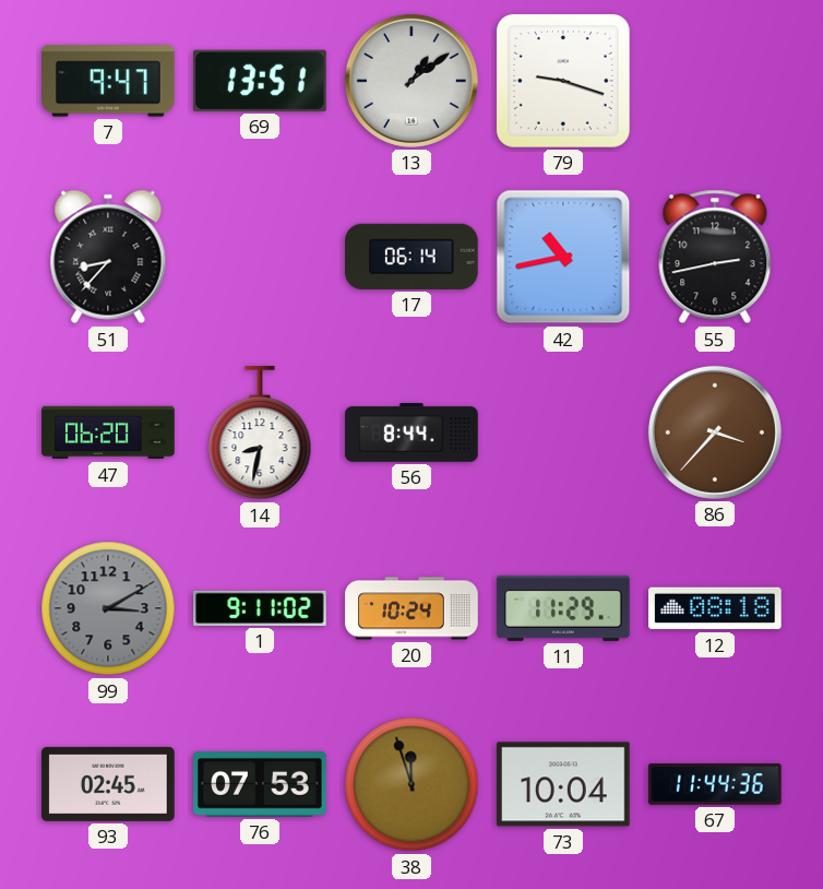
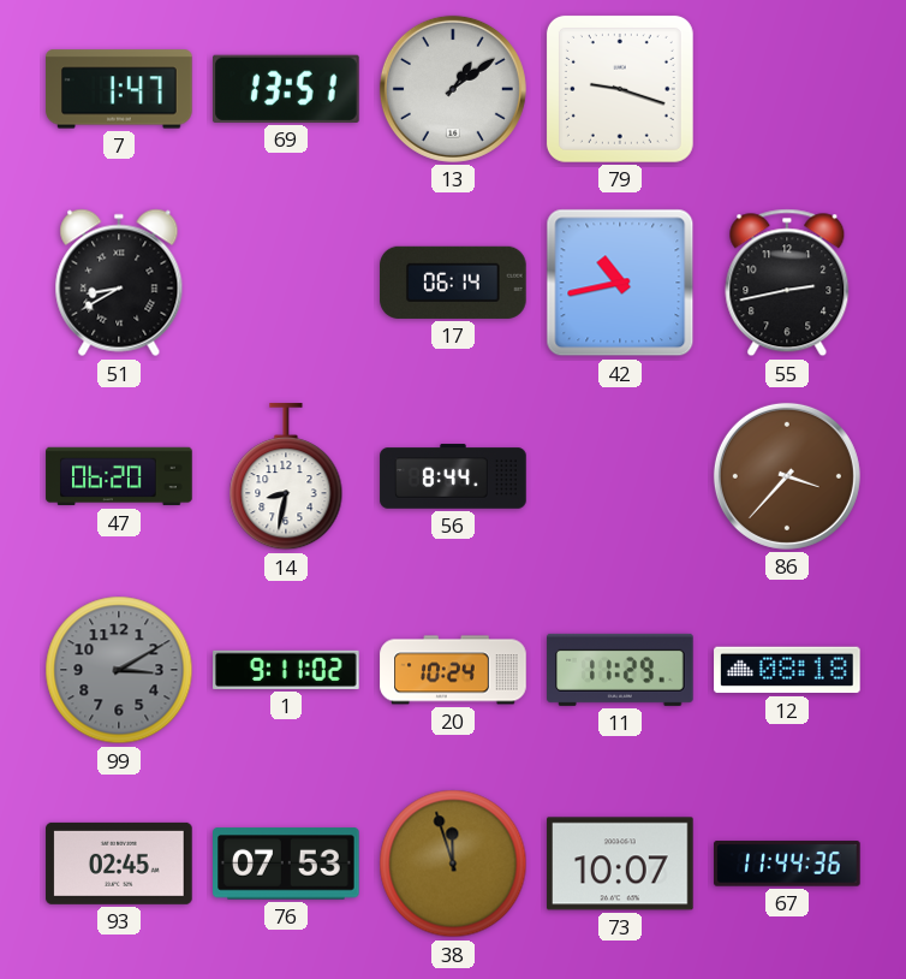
7: 9:47 -> 1:47 (119, 89)
51: 8:37 -> 8:40 (119, 283)
73: 10:04 -> 10:07 (620, 864)
